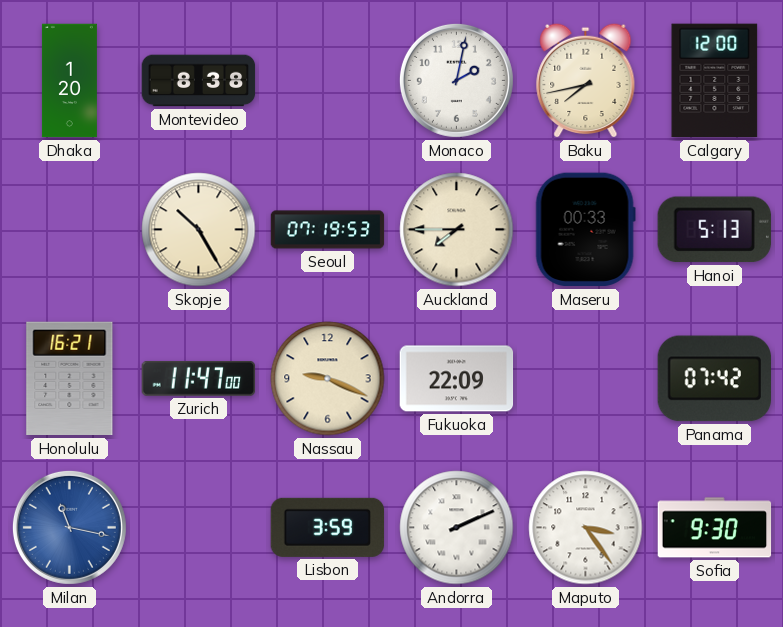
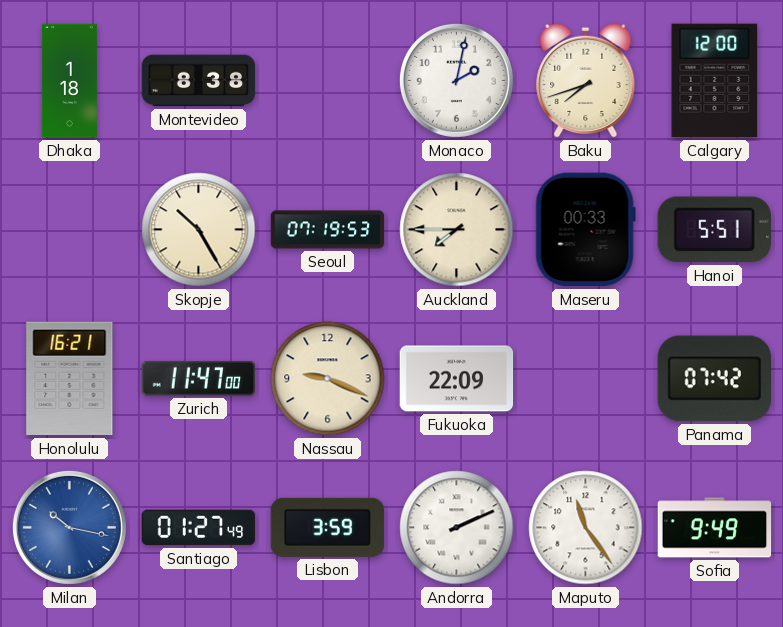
Dhaka: 1:20 -> 1:18 (69, 81)
Baku: 7:43 -> 7:42 (586, 80)
Hanoi: 5:13 -> 5:51 (714, 230)
Milan: 11:17 -> 10:17 (69, 527)
Santiago: none -> 01:27 (199, 528)
Maputo: 3:24 -> 11:24 (586, 528)
Sofia: 9:30 -> 9:49 (715, 528)
